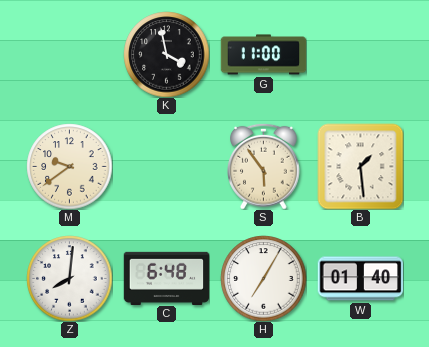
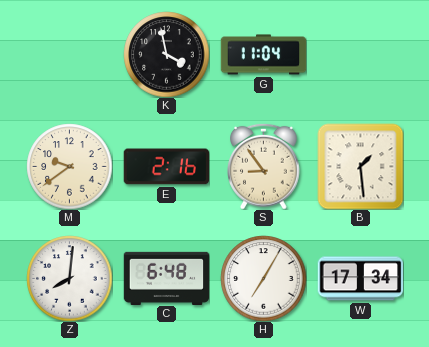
G: 11:00 -> 11:04 (263, 55)
E: none -> 2:16 (166, 167)
S: 5:54 -> 8:54 (264, 166)
W: 01:40 -> 17:34 (360, 279)
